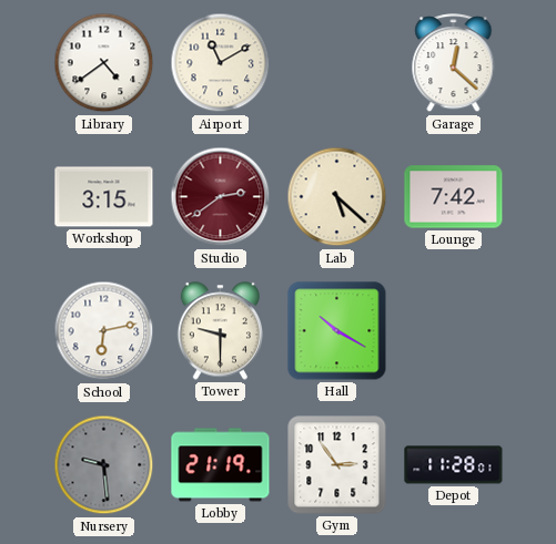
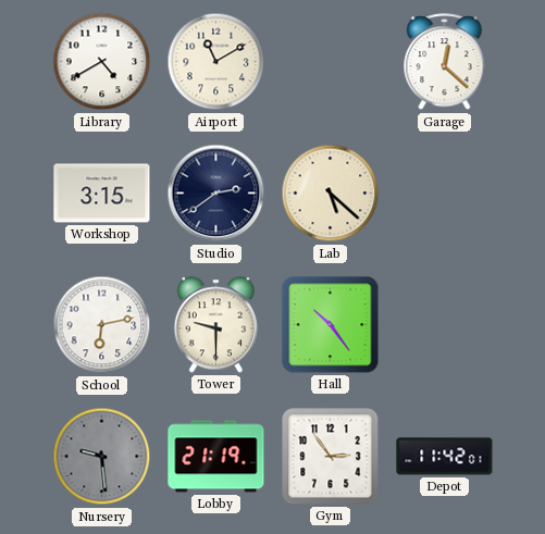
Library: 4:39 -> 4:40 (102, 62)
Studio dial: burgundy -> navy (216, 194)
Lounge: 7:42 -> none (454, 197)
Hall: 10:20 -> 10:24 (331, 325)
Depot: 11:28 -> 11:42 (445, 457)
